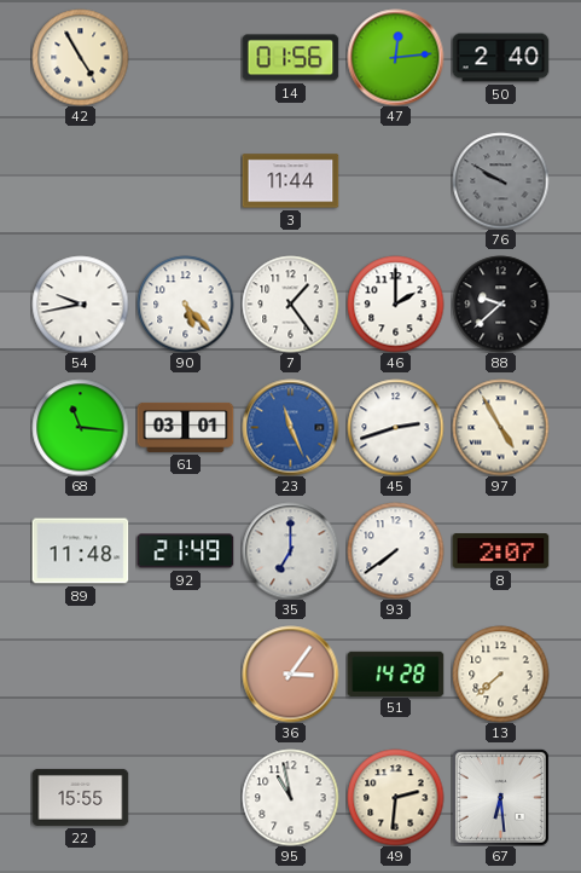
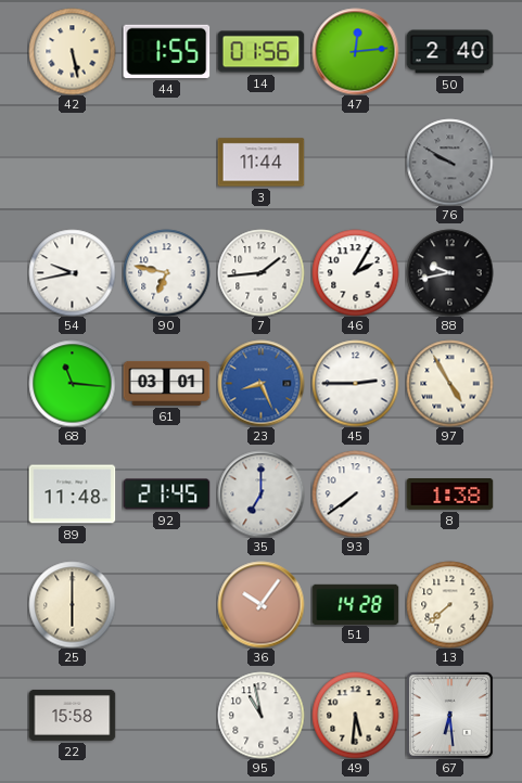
42: 4:55 -> 5:28 (72, 51)
44: none -> 1:55 (166, 51)
90: 5:23 -> 6:47 (166, 272)
7: 1:24 -> 1:44 (260, 272)
46: 2:00 -> 2:05 (355, 272)
88: 9:38 -> 9:43 (449, 272)
23: 11:26 -> 8:26 (260, 383)
45: 2:42 -> 2:45 (355, 383)
92: 21:49 -> 21:45 (166, 495)
8: 2:07 -> 1:38 (449, 495)
25: none -> 6:00 (72, 604)
36: 3:06 -> 10:06 (260, 604)
22: 15:55 -> 15:58 (72, 715)
49: 2:31 -> 5:31 (355, 715)
